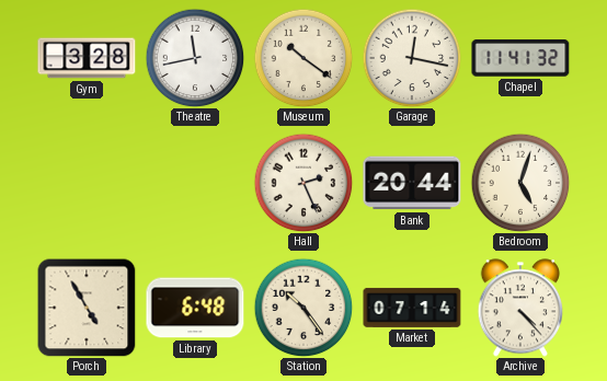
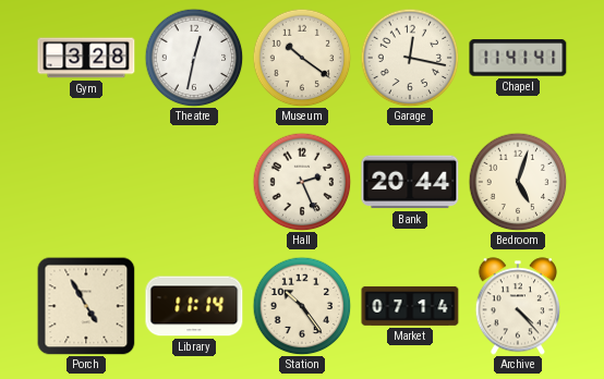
Theatre: 11:43 -> 12:32 (194, 58)
Chapel: 11:41:32 -> 11:41:41 (518, 58)
Library: 6:48 -> 11:14 (194, 306)
